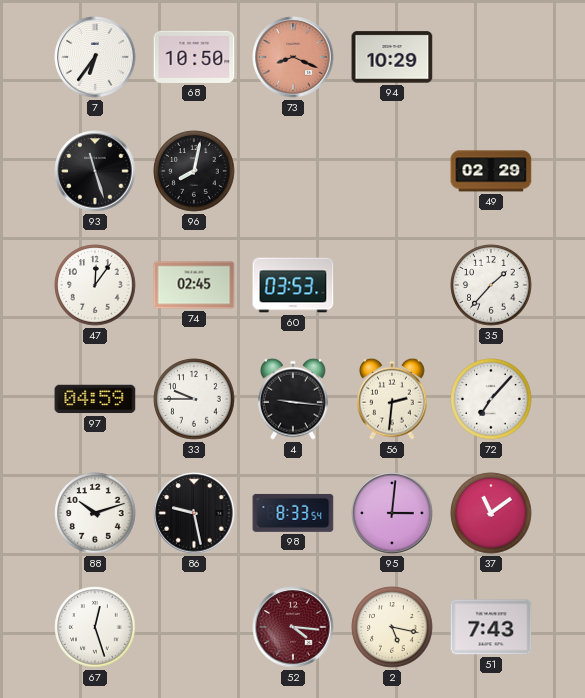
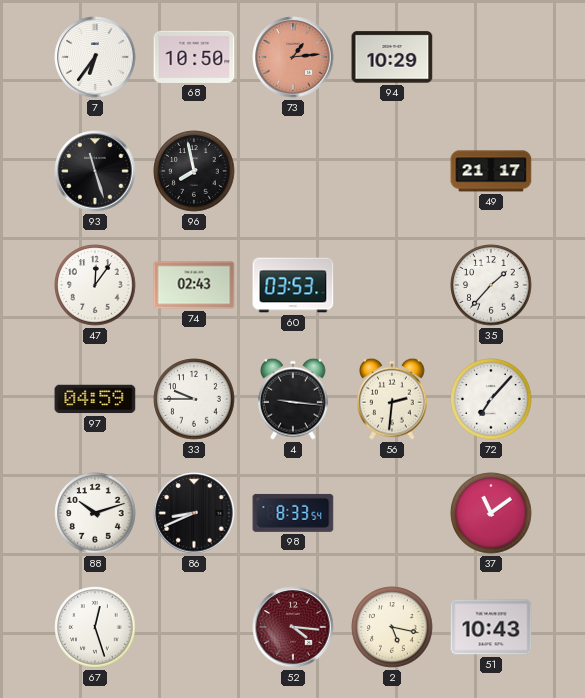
73: 8:19 -> 1:14 (293, 57)
96: 8:02 -> 7:58 (194, 171)
49: 02:29 -> 21:17 (491, 171)
74: 02:45 -> 02:43 (194, 285)
86: 9:28 -> 8:41 (194, 513)
95: 3:01 -> none (392, 513)
51: 7:43 -> 10:43 (491, 627)
